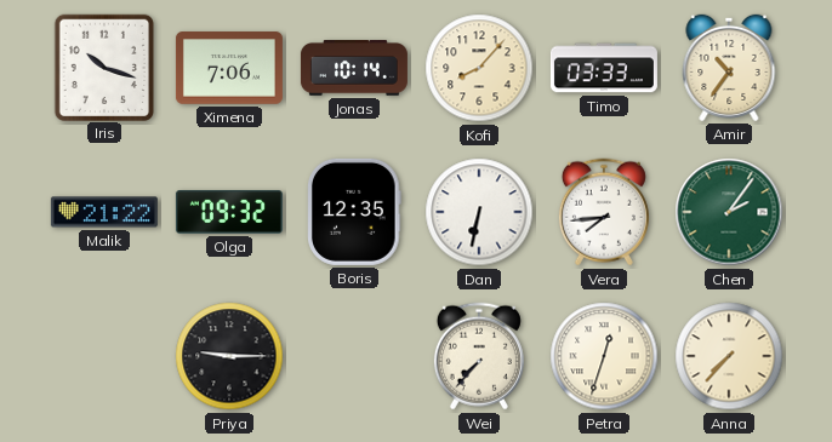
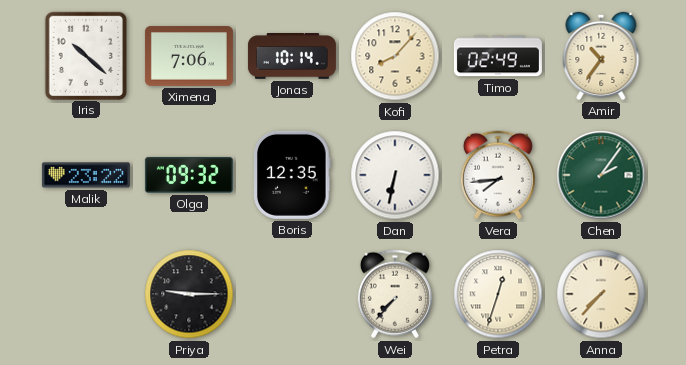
Iris: 10:18 -> 10:22 (85, 55)
Timo: 03:33 -> 02:49 (498, 56)
Malik: 21:22 -> 23:22 (86, 175)
